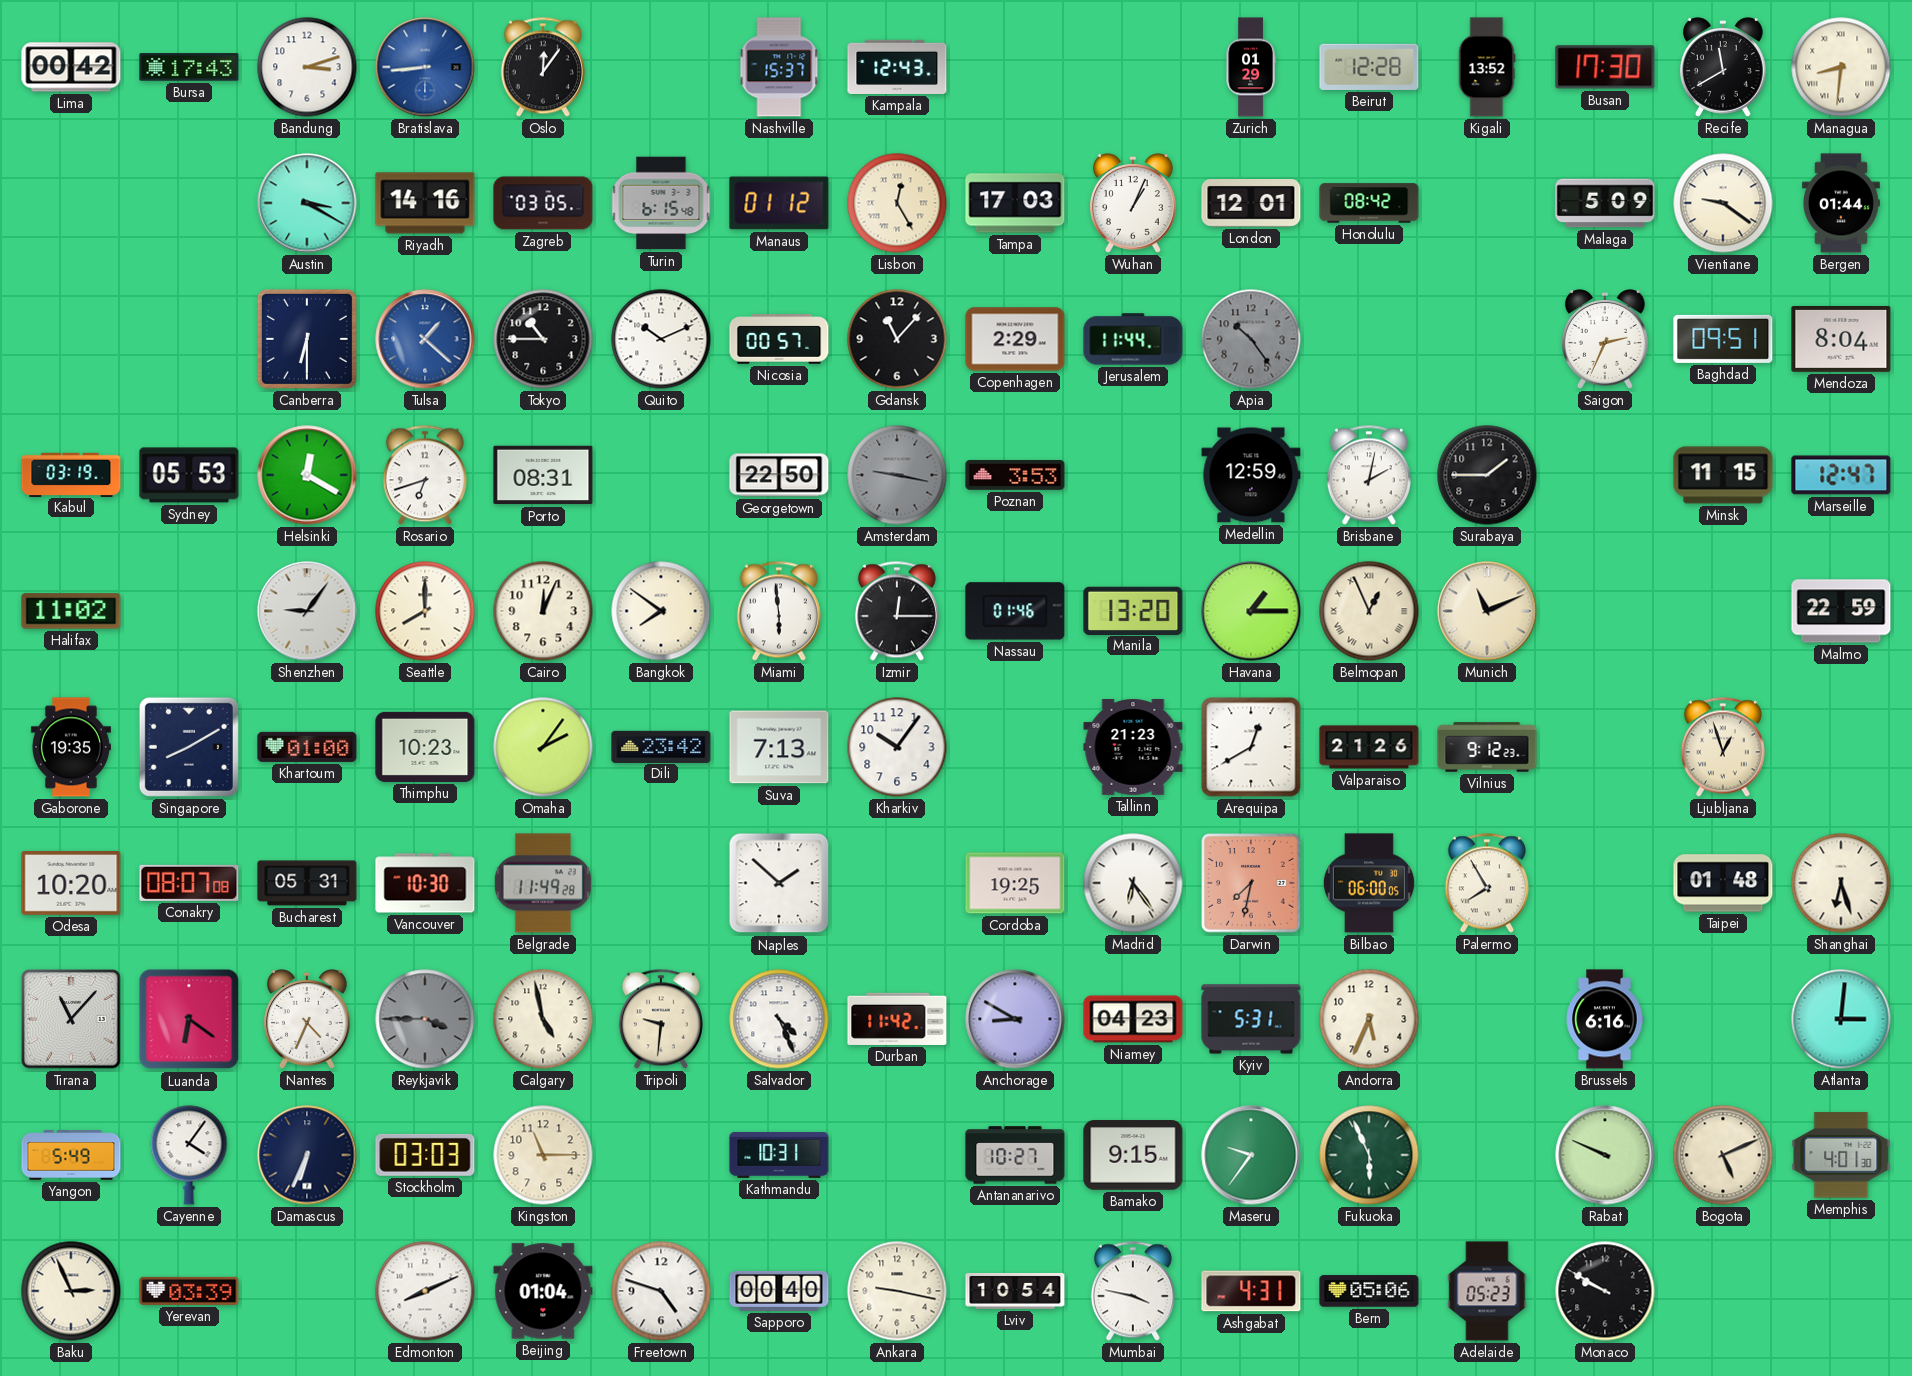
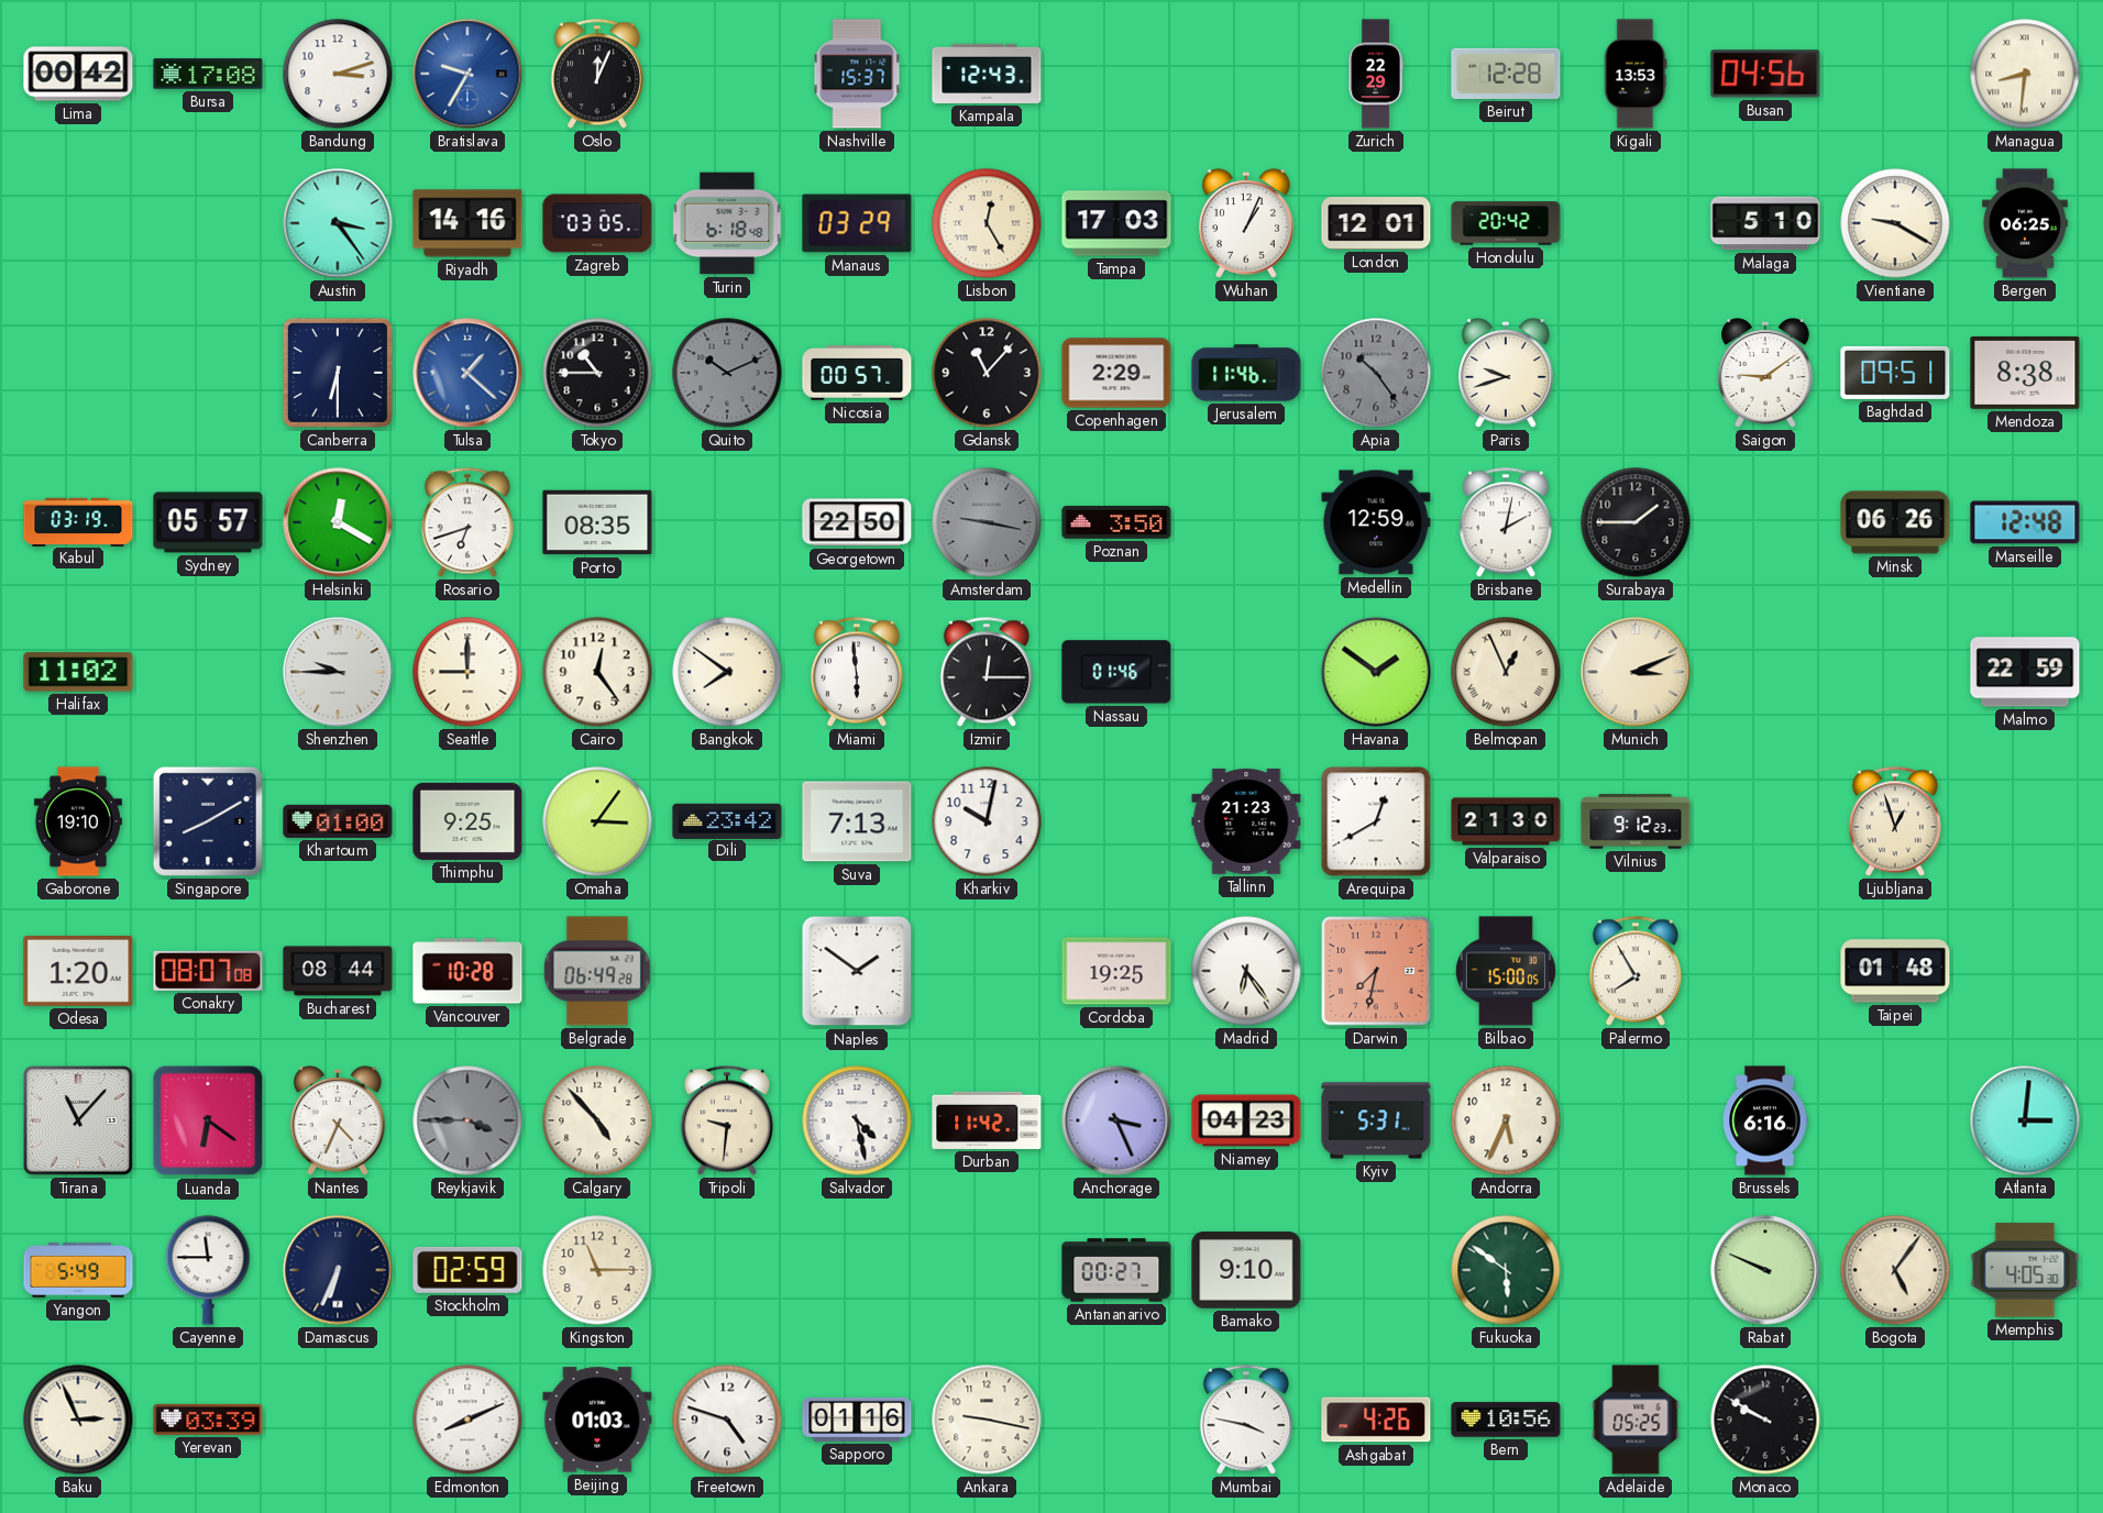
Bursa: 17:43 -> 17:08 (208, 74)
Bratislava: 8:44 -> 9:35 (467, 74)
Oslo: 12:06 -> 12:04 (597, 74)
Zurich: 01:29 -> 22:29 (1376, 74)
Kigali: 13:52 -> 13:53 (1636, 74)
Busan: 17:30 -> 04:56 (1765, 74)
Recife: 11:40 -> none (1724, 67)
Austin: 3:20 -> 3:24 (338, 223)
Turin: 6:15 -> 6:18 (727, 223)
Manaus: 01:12 -> 03:29 (857, 223)
Honolulu: 08:42 -> 20:42 (1506, 223)
Malaga: 5:09 -> 5:10 (1765, 223)
Vientiane: 9:21 -> 9:20 (1895, 223)
Bergen: 01:44 -> 06:25 (2025, 223)
Quito dial: white -> grey (727, 373)
Jerusalem: 11:44 -> 11:46 (1246, 373)
Paris: none -> 9:42 (1507, 373)
Saigon: 2:34 -> 9:09 (1766, 373)
Mendoza: 8:04 -> 8:38 (2025, 373)
Sydney: 05:53 -> 05:57 (208, 522)
Porto: 08:31 -> 08:35 (597, 522)
Poznan: 3:53 -> 3:50 (1116, 522)
Minsk: 11:15 -> 06:26 (1895, 522)
Marseille: 12:47 -> 12:48 (2025, 522)
Shenzhen: 9:06 -> 9:45 (338, 672)
Seattle: 8:00 -> 9:00 (467, 672)
Cairo: 12:04 -> 12:24 (597, 672)
Manila: 13:20 -> none (1133, 610)
Havana: 1:15 -> 1:51 (1376, 672)
Munich: 11:11 -> 3:11 (1636, 672)
Gaborone: 19:35 -> 19:10 (78, 821)
Thimphu: 10:23 -> 9:25 (467, 821)
Omaha: 2:06 -> 3:06 (597, 821)
Kharkiv: 10:06 -> 10:02 (987, 821)
Valparaiso: 21:26 -> 21:30 (1506, 821)
Odesa: 10:20 -> 1:20 (78, 971)
Bucharest: 05:31 -> 08:44 (338, 971)
Vancouver: 10:30 -> 10:28 (467, 971)
Belgrade: 11:49 -> 06:49 (597, 971)
Naples: 1:52 -> 1:51 (857, 971)
Bilbao: 06:00 -> 15:00 (1506, 971)
Shanghai: 6:27 -> none (1841, 883)
Calgary: 4:58 -> 4:53 (597, 1120)
Salvador: 4:26 -> 4:28 (857, 1120)
Anchorage: 8:50 -> 3:26 (1116, 1120)
Cayenne: 4:06 -> 11:45 (208, 1270)
Stockholm: 03:03 -> 02:59 (467, 1270)
Kathmandu: 10:31 -> none (779, 1155)
Antananarivo: 10:27 -> 00:27 (1116, 1270)
Bamako: 9:15 -> 9:10 (1246, 1270)
Maseru: 9:36 -> none (1251, 1155)
Fukuoka: 5:56 -> 5:51 (1506, 1270)
Bogota: 5:11 -> 5:06 (1895, 1270)
Memphis: 4:01 -> 4:05 (2025, 1270)
Beijing: 01:04 -> 01:03 (597, 1420)
Sapporo: 00:40 -> 01:16 (857, 1420)
Lviv: 10:54 -> none (1015, 1291)
Ashgabat: 4:31 -> 4:26 (1376, 1420)
Bern: 05:06 -> 10:56 (1506, 1420)
Adelaide: 05:23 -> 05:25 (1636, 1420)
